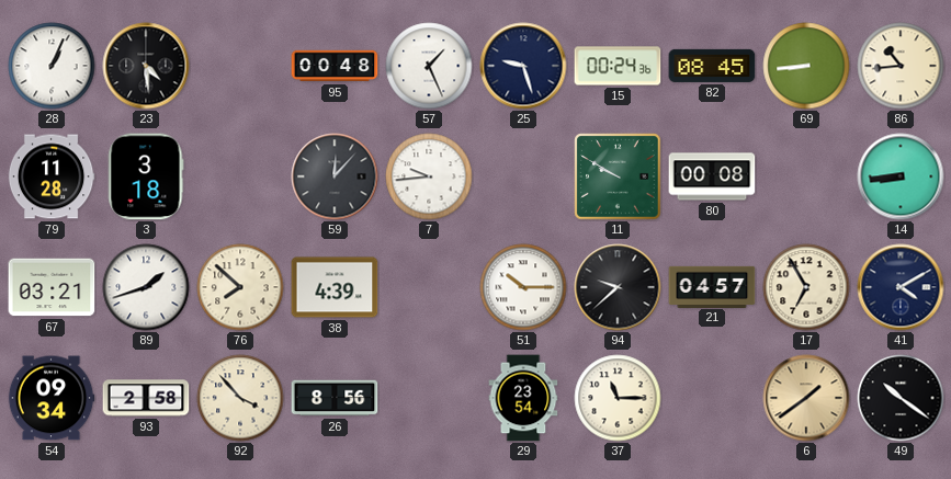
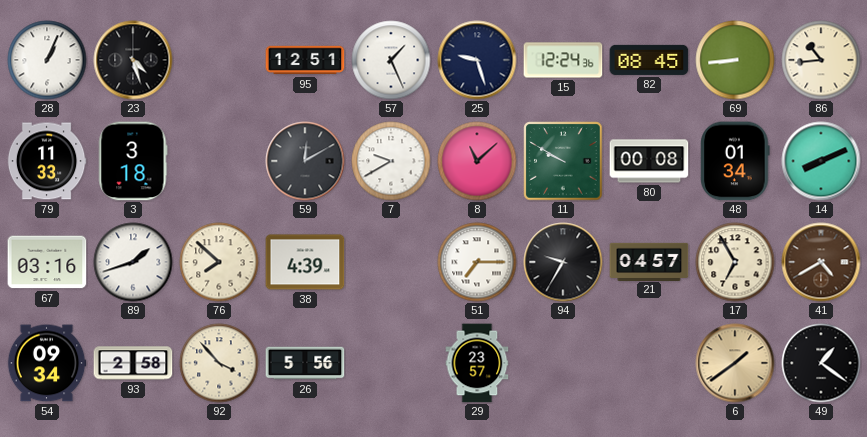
23: 4:29 -> 4:27 (133, 60)
95: 00:48 -> 12:51 (305, 60)
15: 00:24 -> 12:24 (563, 60)
79: 11:28 -> 11:33 (47, 161)
59: 12:07 -> 12:10 (305, 161)
7: 9:44 -> 9:40 (391, 161)
8: none -> 11:08 (477, 161)
48: none -> 01:34 (735, 161)
14: 8:44 -> 8:11 (821, 161)
67: 03:21 -> 03:16 (47, 262)
51: 10:15 -> 7:15 (477, 262)
94: 9:38 -> 9:35 (563, 262)
41: 4:10 -> 4:40 (821, 262)
41 dial: navy -> brown (821, 262)
26: 8:56 -> 5:56 (305, 363)
29: 23:54 -> 23:57 (477, 363)
37: 11:15 -> none (618, 398)
49: 10:21 -> 1:21 (821, 363)
